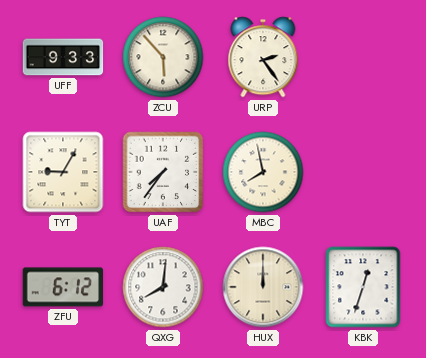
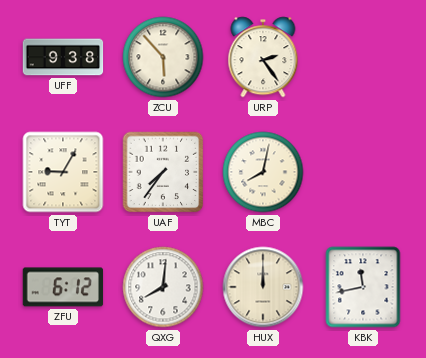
UFF: 9:33 -> 9:38 (63, 57)
MBC: 7:58 -> 8:02 (263, 172)
KBK: 12:33 -> 11:43 (363, 287)
